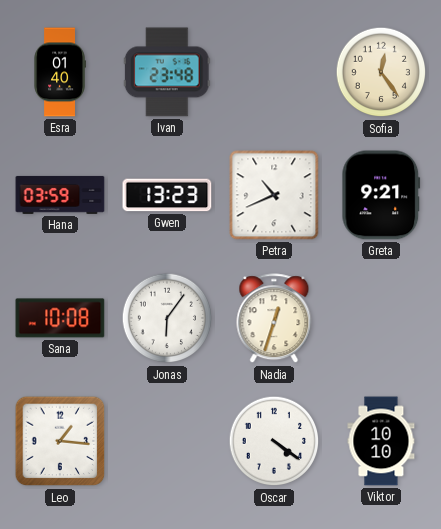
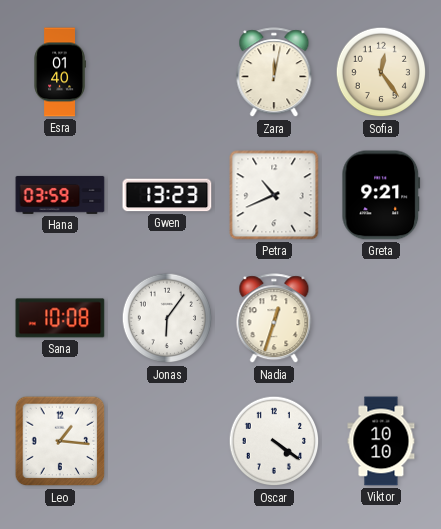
Ivan: 23:48 -> none (167, 72)
Zara: none -> 12:02 (274, 73)
